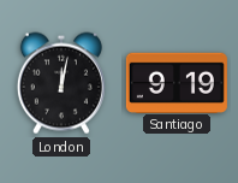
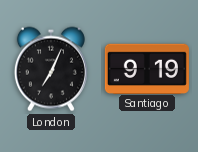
London: 12:02 -> 7:04 (51, 69)
